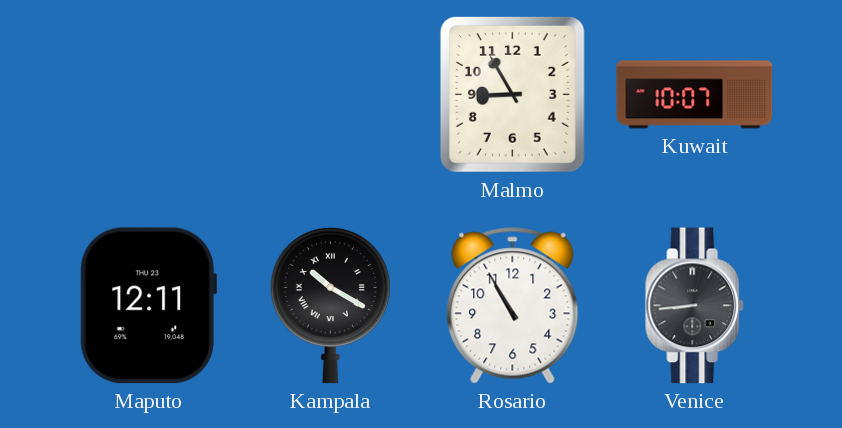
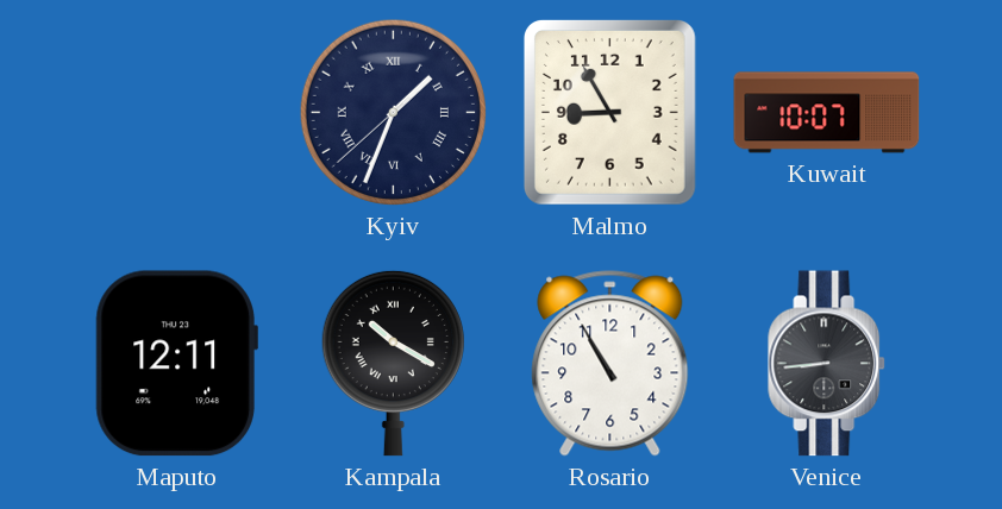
Kyiv: none -> 1:33 (393, 112)
